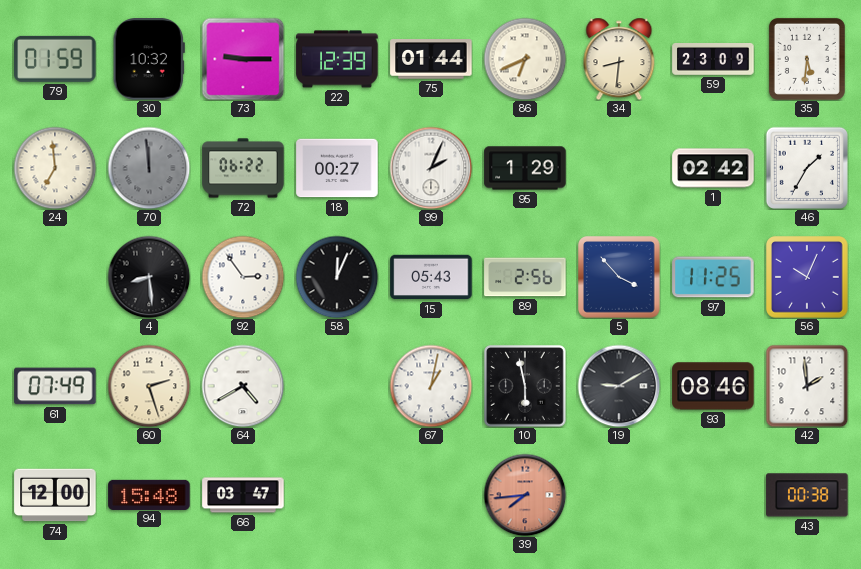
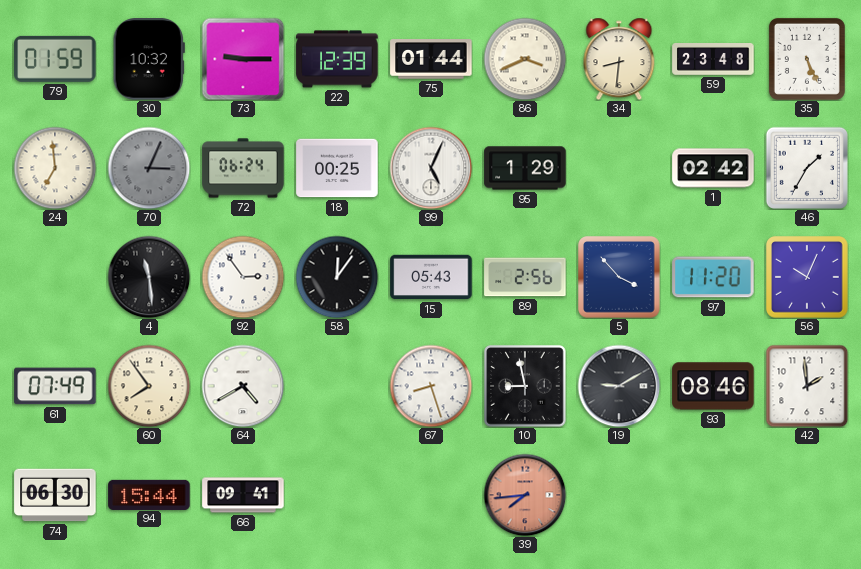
86: 6:41 -> 3:41 (525, 59)
59: 23:09 -> 23:48 (713, 60)
35: 5:31 -> 5:26 (807, 59)
70: 11:59 -> 3:04 (149, 168)
72: 06:22 -> 06:24 (243, 168)
18: 00:27 -> 00:25 (337, 168)
99: 2:04 -> 5:04 (431, 168)
4: 8:29 -> 11:29 (149, 277)
58: 12:04 -> 12:06 (337, 277)
97: 11:25 -> 11:20 (713, 277)
60: 2:27 -> 7:54 (149, 386)
67: 1:02 -> 8:27 (431, 386)
10: 5:58 -> 8:58 (526, 387)
74: 12:00 -> 06:30 (55, 495)
94: 15:48 -> 15:44 (149, 494)
66: 03:47 -> 09:41 (243, 495)
43: 00:38 -> none (807, 495)
